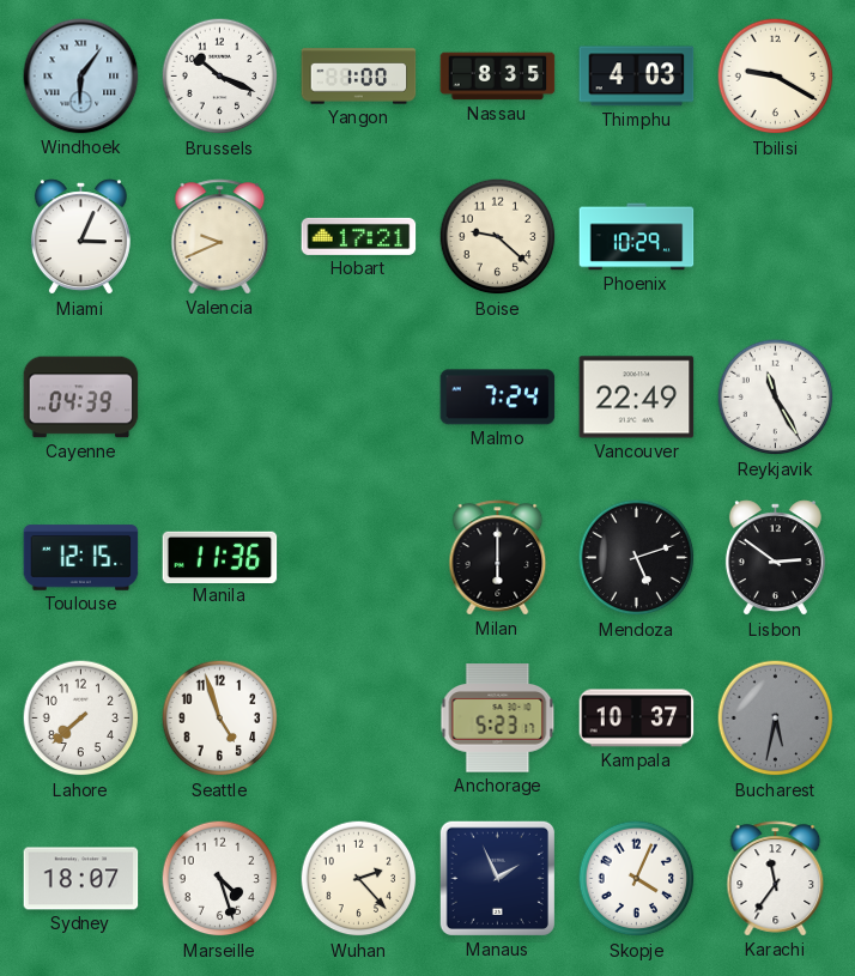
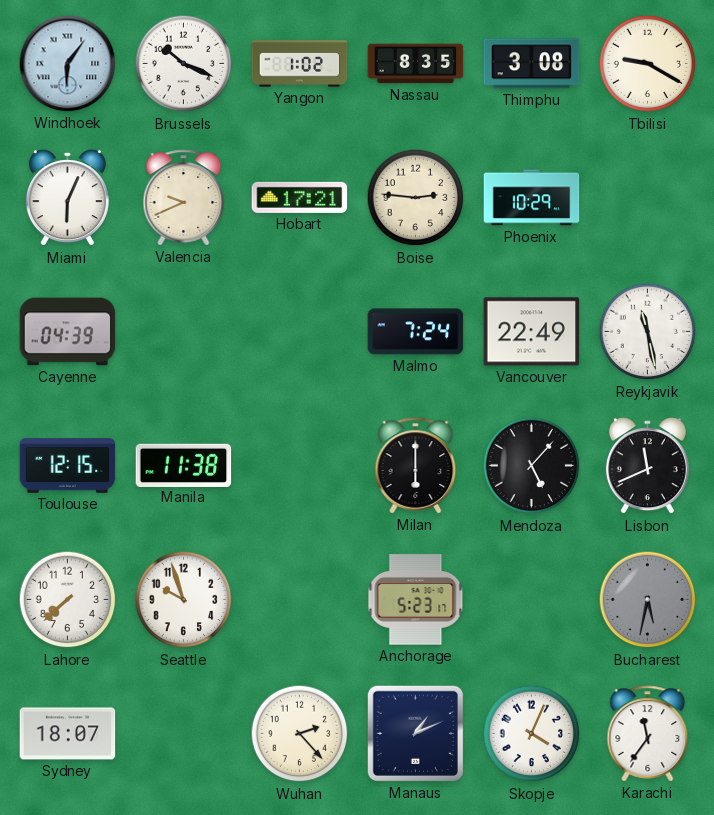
Yangon: 1:00 -> 1:02 (300, 64)
Thimphu: 4:03 -> 3:08 (532, 64)
Miami: 3:04 -> 6:04 (67, 198)
Boise: 9:22 -> 2:46 (416, 198)
Reykjavik: 11:25 -> 11:28 (648, 332)
Manila: 11:36 -> 11:38 (184, 465)
Mendoza: 5:12 -> 5:07 (532, 466)
Lisbon: 2:51 -> 11:41 (647, 466)
Seattle: 4:57 -> 9:57 (184, 600)
Kampala: 10:37 -> none (637, 719)
Marseille: 4:27 -> none (220, 879)
Manaus: 1:56 -> 1:11 (415, 733)
